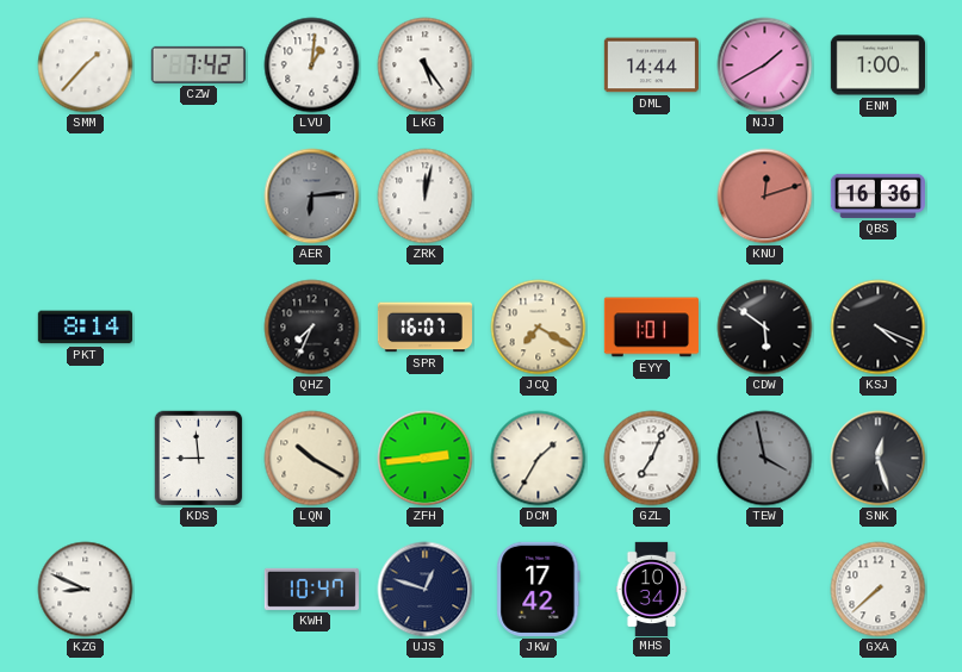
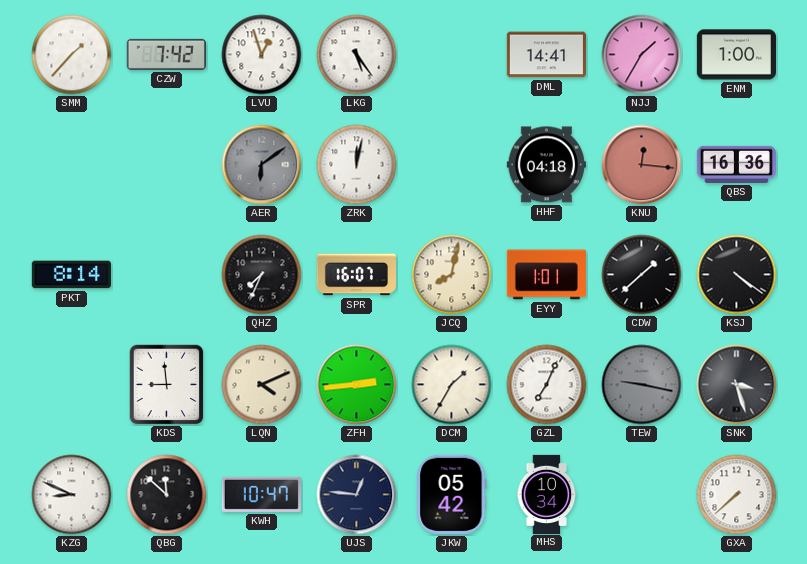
LVU: 1:01 -> 12:57 (262, 55)
DML: 14:44 -> 14:41 (546, 55)
NJJ: 1:40 -> 1:35 (642, 55)
AER: 6:14 -> 6:09 (262, 165)
HHF: none -> 04:18 (546, 165)
KNU: 12:12 -> 12:16 (642, 165)
JCQ: 7:20 -> 8:02 (452, 275)
CDW: 5:51 -> 1:38 (642, 275)
KSJ: 4:19 -> 4:21 (737, 275)
LQN: 10:20 -> 4:11 (262, 385)
TEW: 3:58 -> 9:17 (642, 385)
SNK: 12:27 -> 3:27 (737, 385)
QBG: none -> 11:52 (167, 495)
UJS: 12:48 -> 12:46 (357, 495)
JKW: 17:42 -> 05:42 (452, 494)
